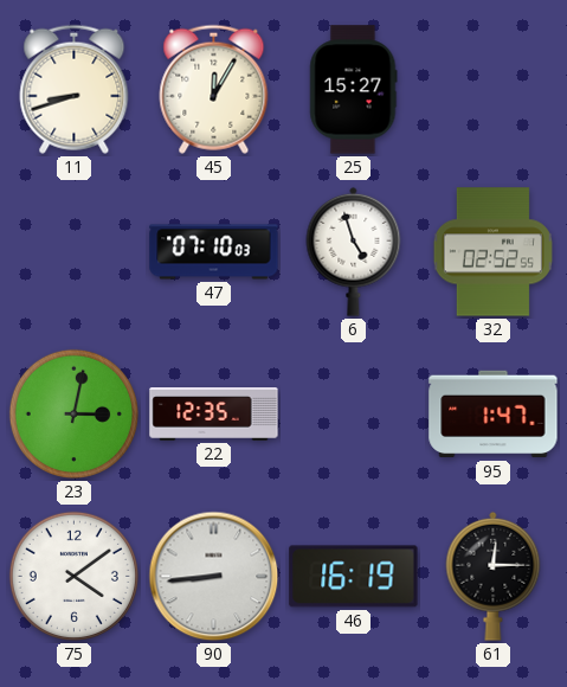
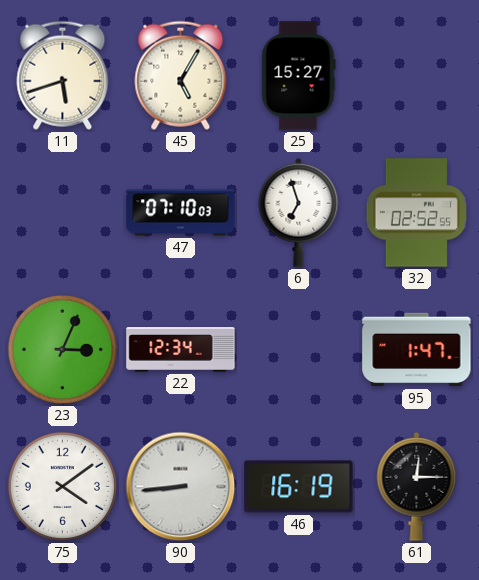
11: 8:42 -> 5:42 (63, 75)
45: 12:05 -> 5:05 (181, 75)
6: 4:57 -> 6:57 (299, 212)
23: 3:02 -> 3:04 (62, 349)
22: 12:35 -> 12:34 (181, 350)
